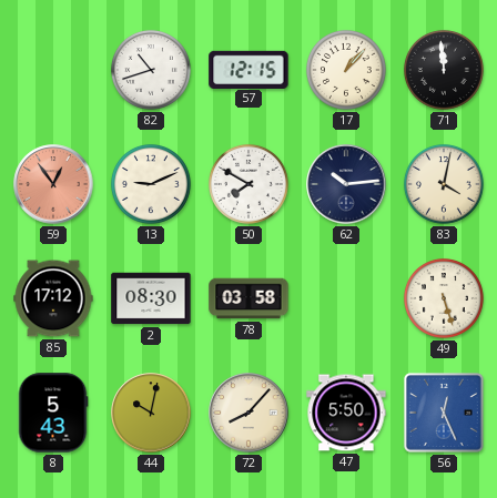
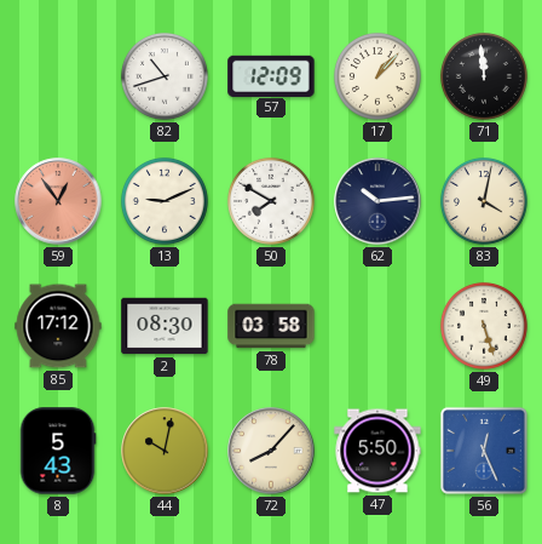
57: 12:15 -> 12:09 (271, 75)
